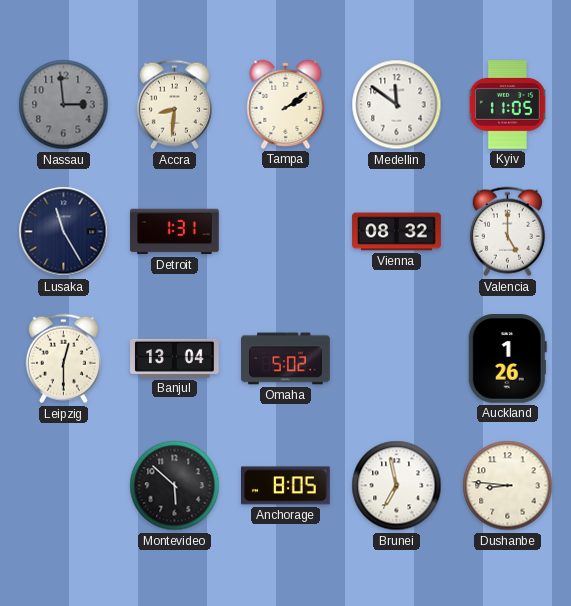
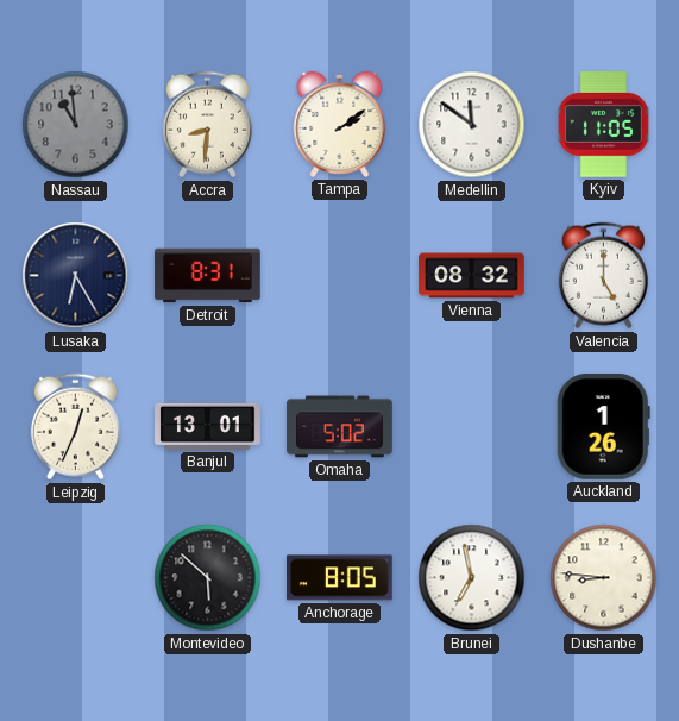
Nassau: 2:59 -> 10:59 (76, 125)
Lusaka: 11:25 -> 6:25 (76, 276)
Detroit: 1:31 -> 8:31 (208, 276)
Leipzig: 12:30 -> 12:34 (75, 427)
Banjul: 13:04 -> 13:01 (208, 426)
